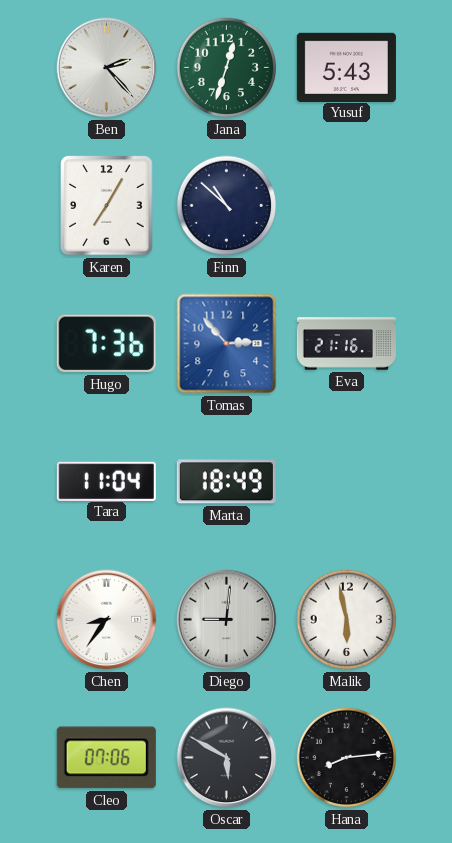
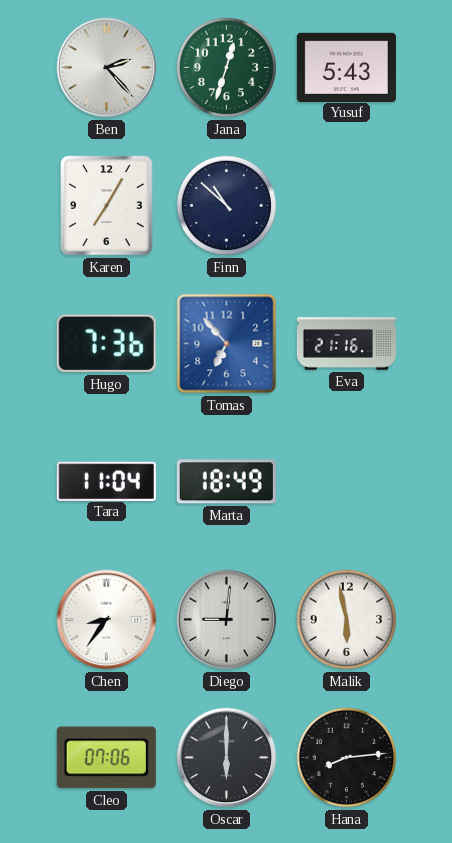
Tomas: 2:53 -> 6:53 (227, 344)
Oscar: 5:50 -> 6:00 (227, 758)
